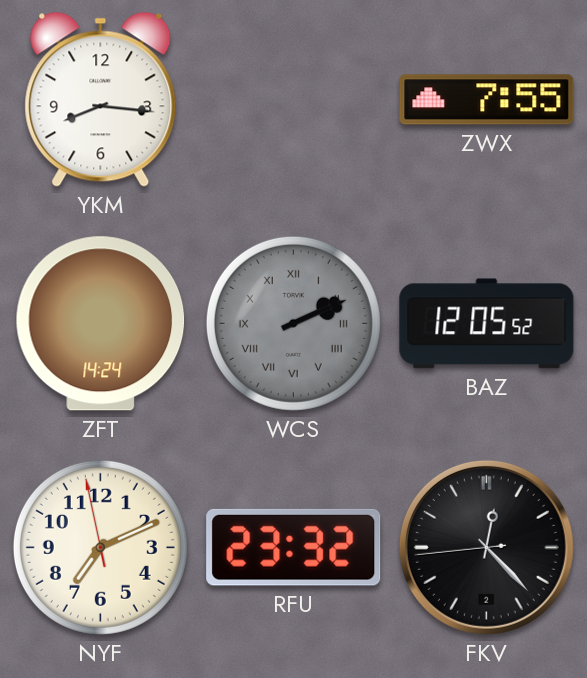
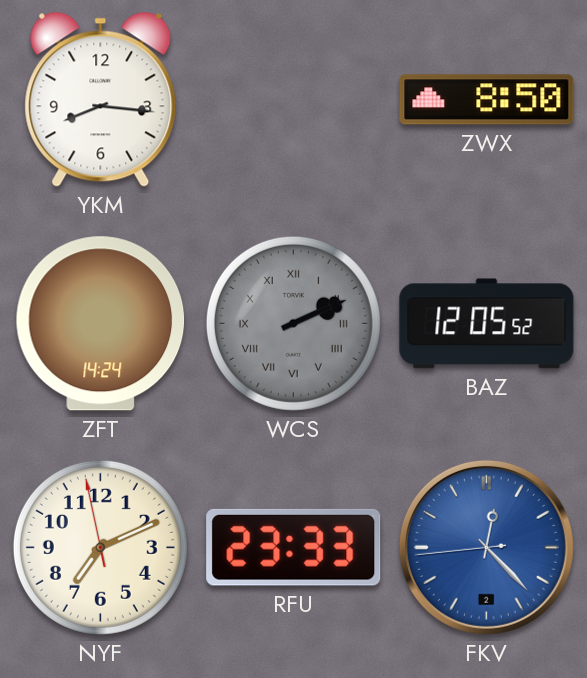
ZWX: 7:55 -> 8:50 (487, 100)
RFU: 23:32 -> 23:33 (294, 547)
FKV dial: black -> blue (486, 547)
